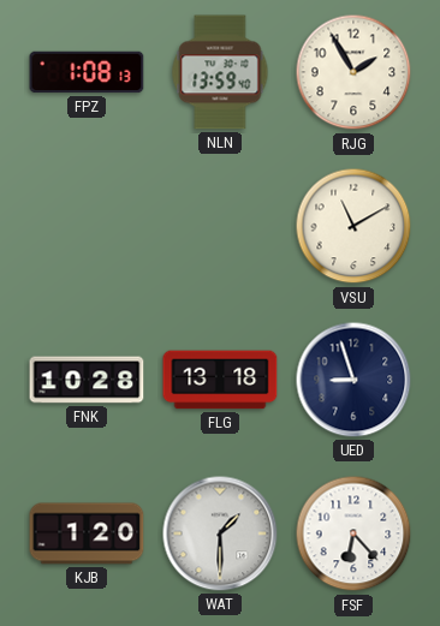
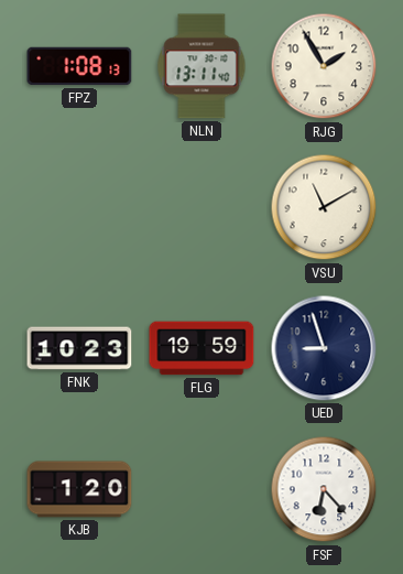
NLN: 13:59 -> 13:11 (201, 66)
FNK: 10:28 -> 10:23 (79, 348)
FLG: 13:18 -> 19:59 (201, 348)
WAT: 1:30 -> none (220, 533)
